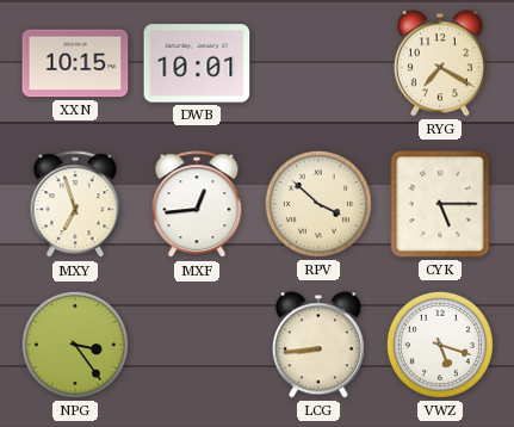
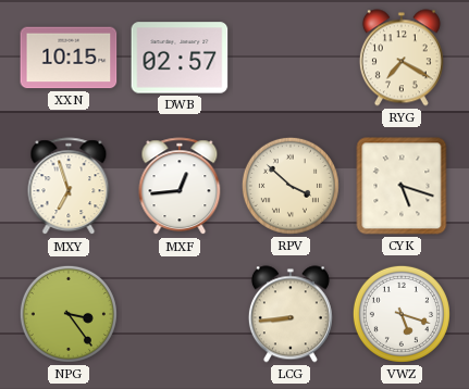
DWB: 10:01 -> 02:57 (180, 58)
CYK: 5:15 -> 5:18 (402, 186)
